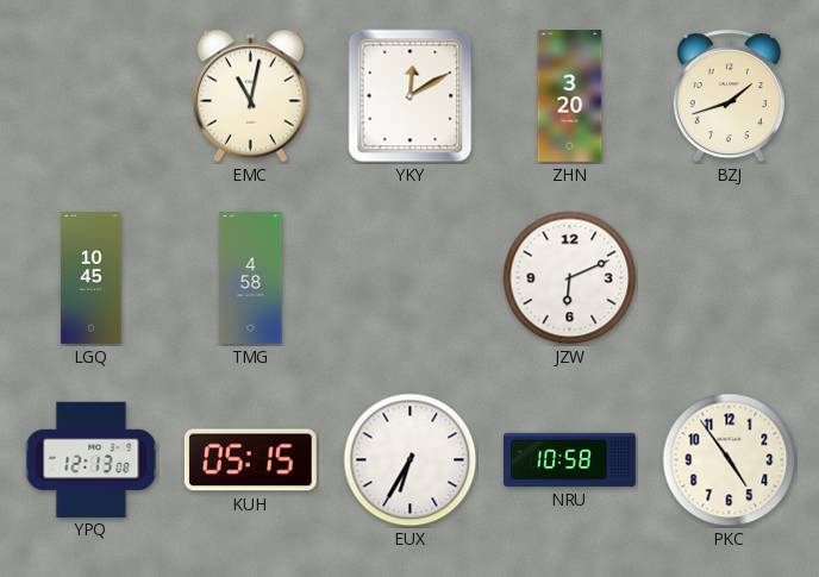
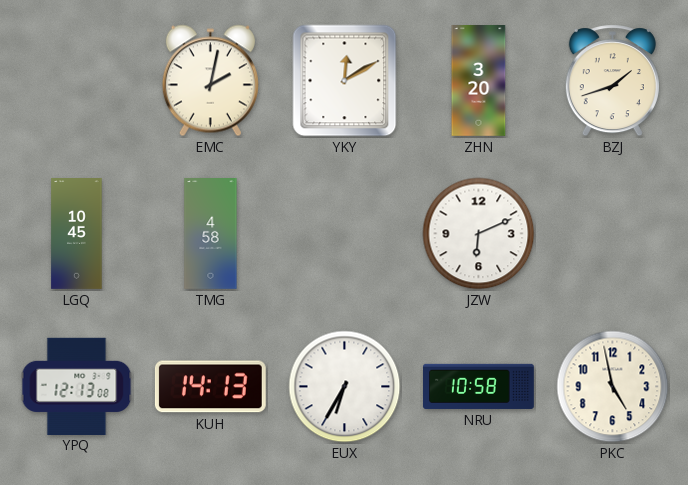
EMC: 11:02 -> 2:02 (210, 81)
KUH: 05:15 -> 14:13 (210, 387)
PKC: 4:54 -> 4:58 (613, 387)
